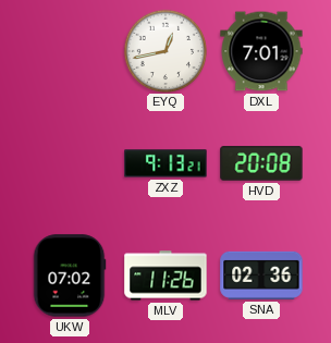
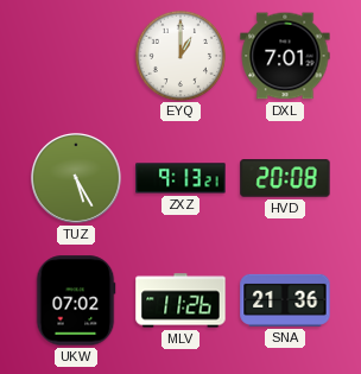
EYQ: 12:43 -> 1:00 (179, 55)
TUZ: none -> 5:25 (76, 178)
SNA: 02:36 -> 21:36 (285, 300)
